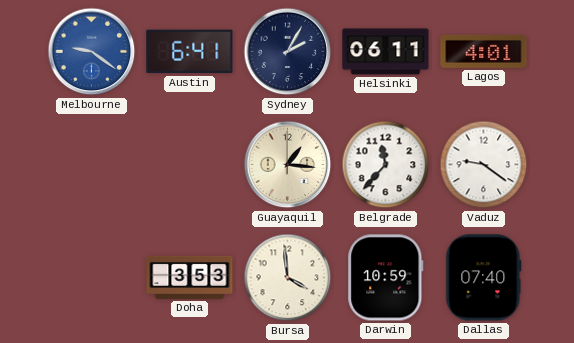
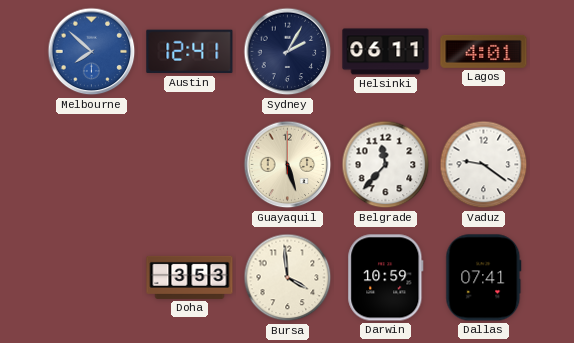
Melbourne: 9:21 -> 7:52 (92, 52)
Austin: 6:41 -> 12:41 (190, 52)
Guayaquil: 1:16 -> 5:27 (288, 165)
Dallas: 07:40 -> 07:41 (484, 278)
